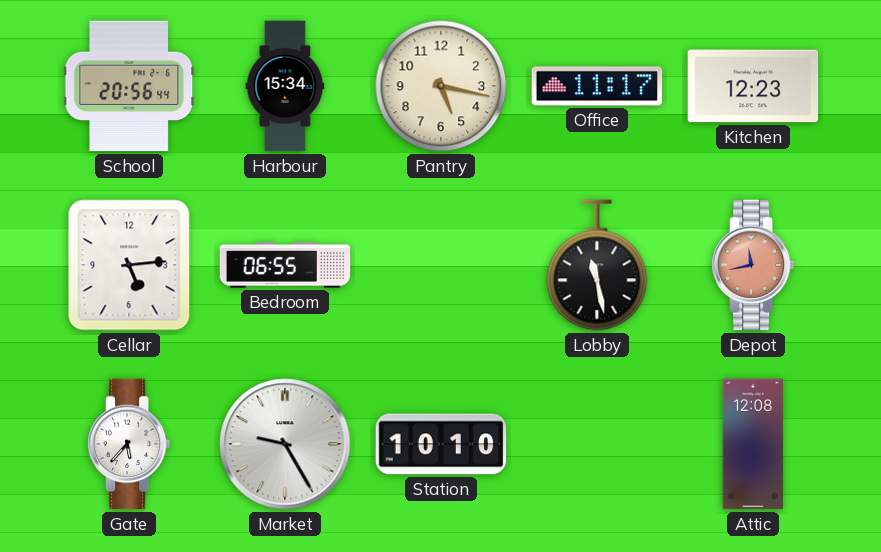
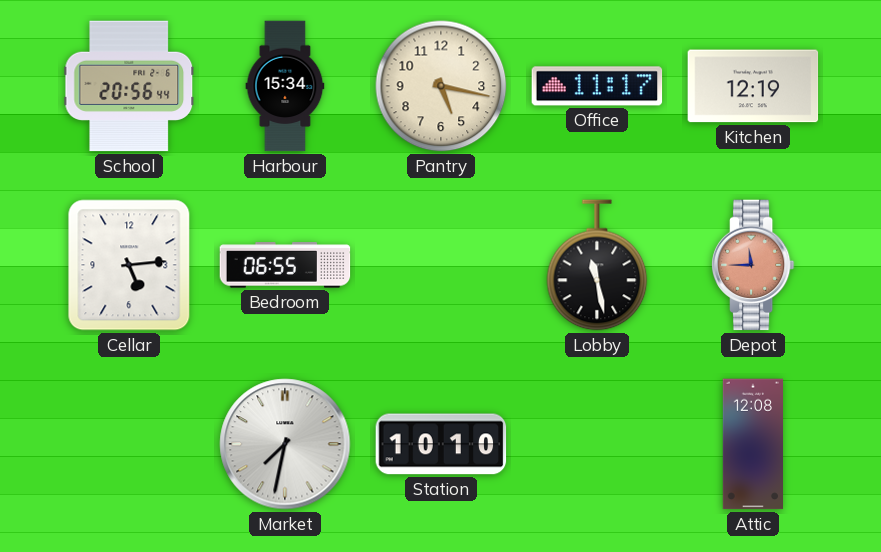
Kitchen: 12:23 -> 12:19 (753, 86)
Depot: 11:43 -> 11:45 (753, 265)
Gate: 5:37 -> none (129, 444)
Market: 9:25 -> 7:32 (285, 444)
